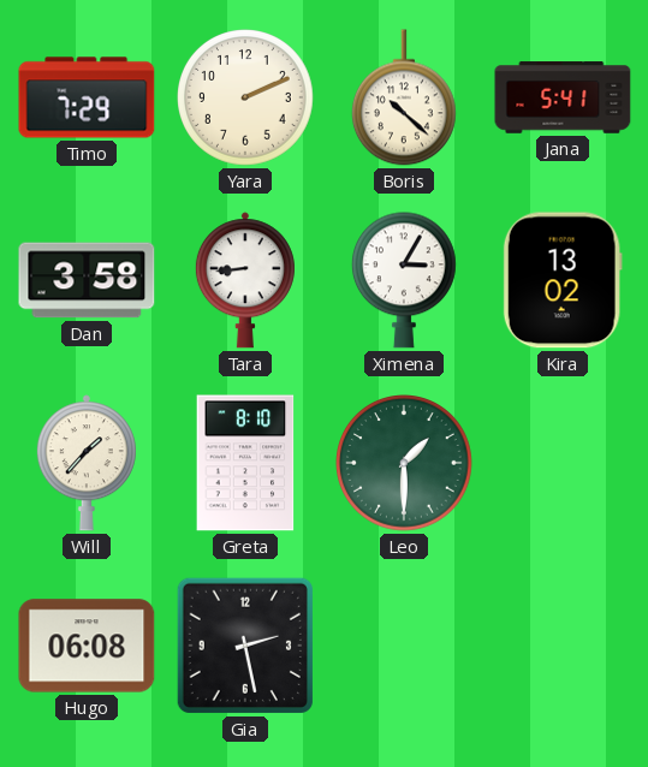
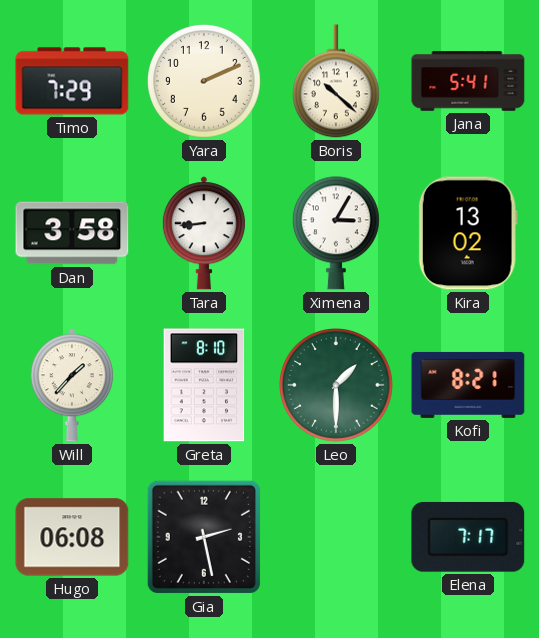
Kofi: none -> 8:21 (468, 385)
Elena: none -> 7:17 (468, 537)
